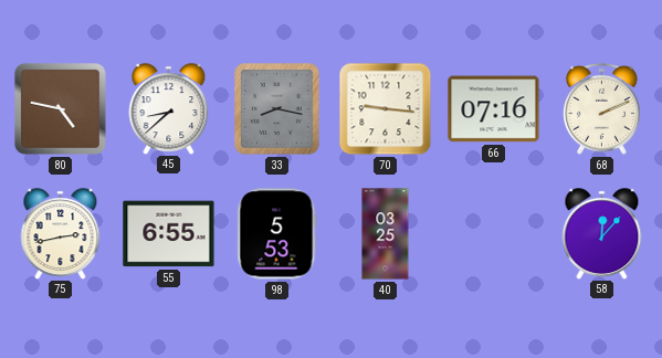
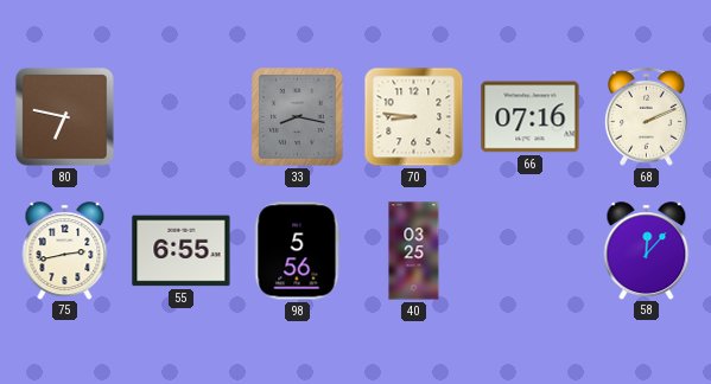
80: 4:47 -> 6:47 (65, 117)
45: 8:38 -> none (169, 108)
70: 9:16 -> 8:46 (414, 117)
98: 5:53 -> 5:56 (298, 251)
